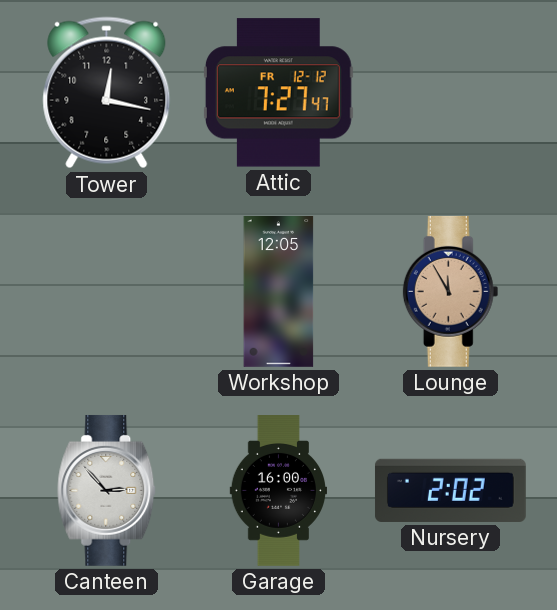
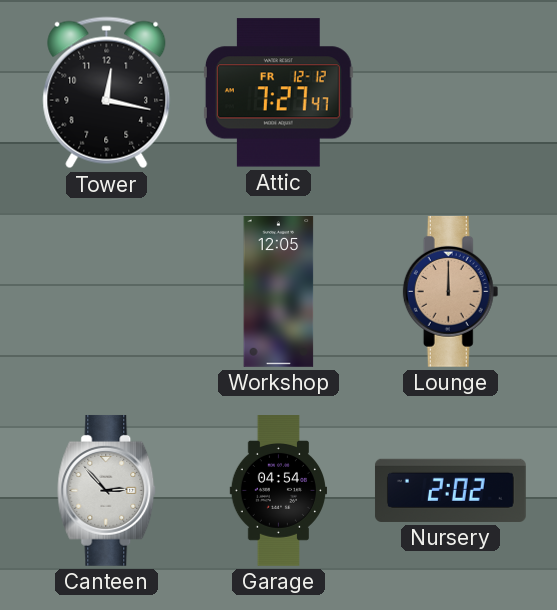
Lounge: 11:55 -> 12:00 (451, 291)
Garage: 16:00 -> 04:54 (278, 491)
